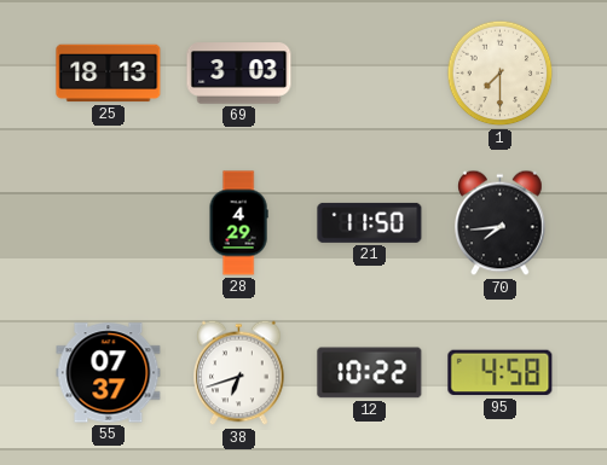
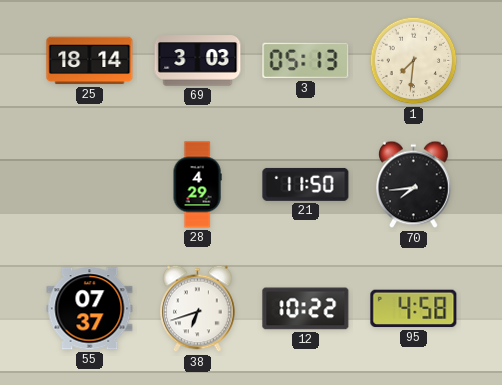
25: 18:13 -> 18:14 (90, 61)
3: none -> 05:13 (306, 61)
1: 7:30 -> 7:31 (414, 61)
